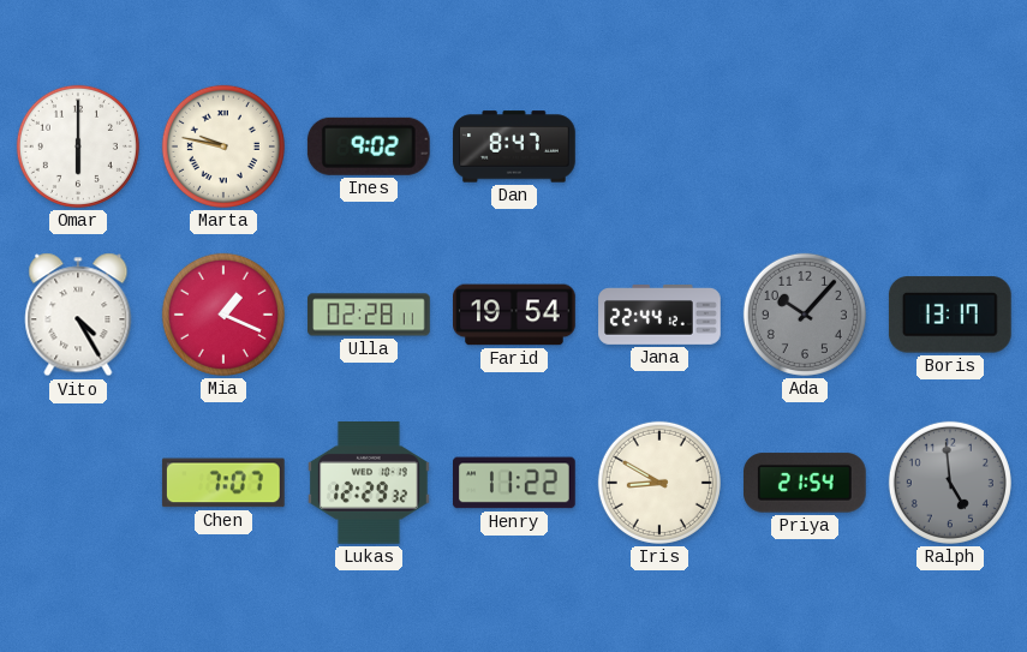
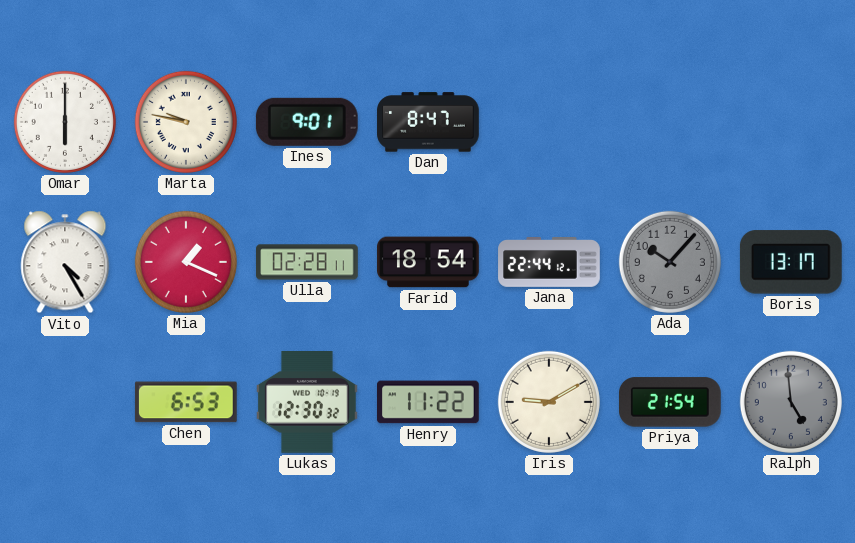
Ines: 9:02 -> 9:01 (307, 122)
Farid: 19:54 -> 18:54 (428, 262)
Chen: 7:07 -> 6:53 (186, 402)
Lukas: 12:29 -> 12:30 (308, 403)
Iris: 8:50 -> 9:10 (549, 402)
